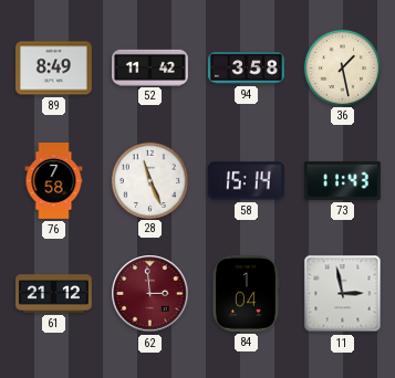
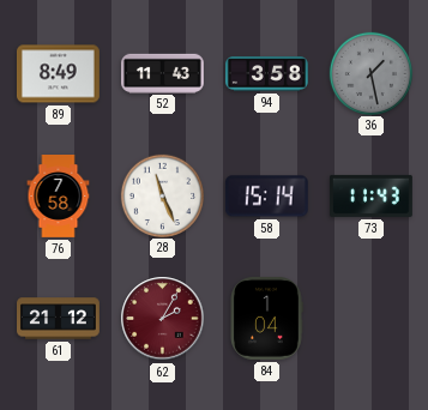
52: 11:42 -> 11:43 (163, 73)
36 dial: cream -> grey (370, 73)
62: 2:59 -> 2:05 (163, 319)
11: 2:58 -> none (343, 294)
